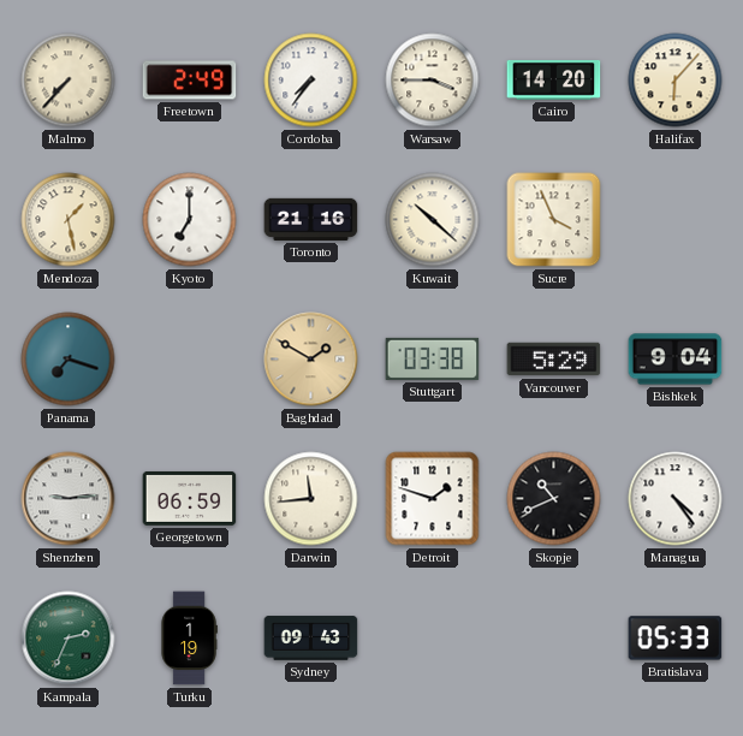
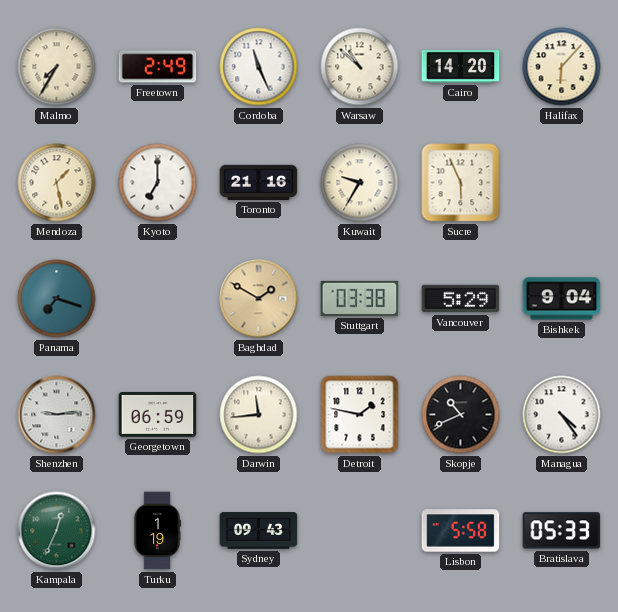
Malmo: 7:37 -> 7:35 (57, 67)
Cordoba: 7:36 -> 11:26 (259, 67)
Warsaw: 3:45 -> 10:52 (360, 67)
Kuwait: 10:22 -> 9:35 (360, 183)
Sucre: 3:56 -> 5:56 (461, 183)
Detroit: 1:48 -> 1:47 (360, 415)
Kampala: 2:34 -> 12:34 (57, 531)
Lisbon: none -> 5:58 (461, 531)
